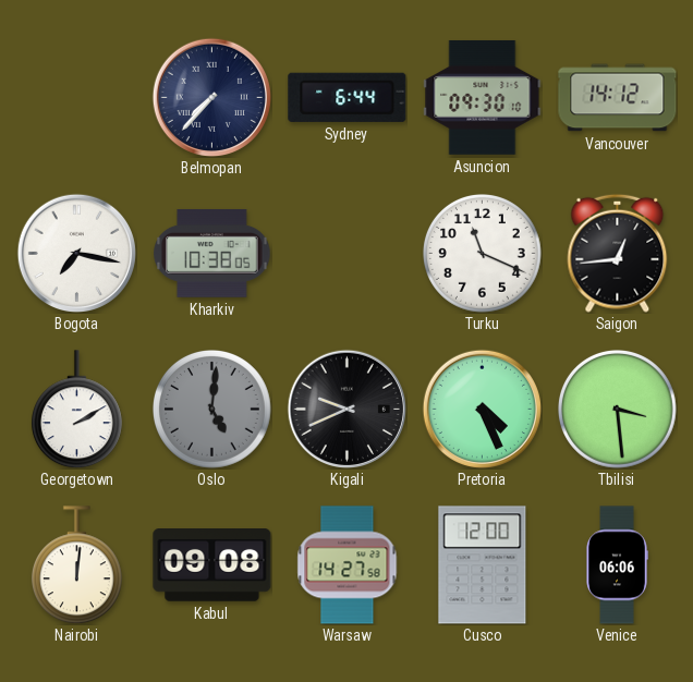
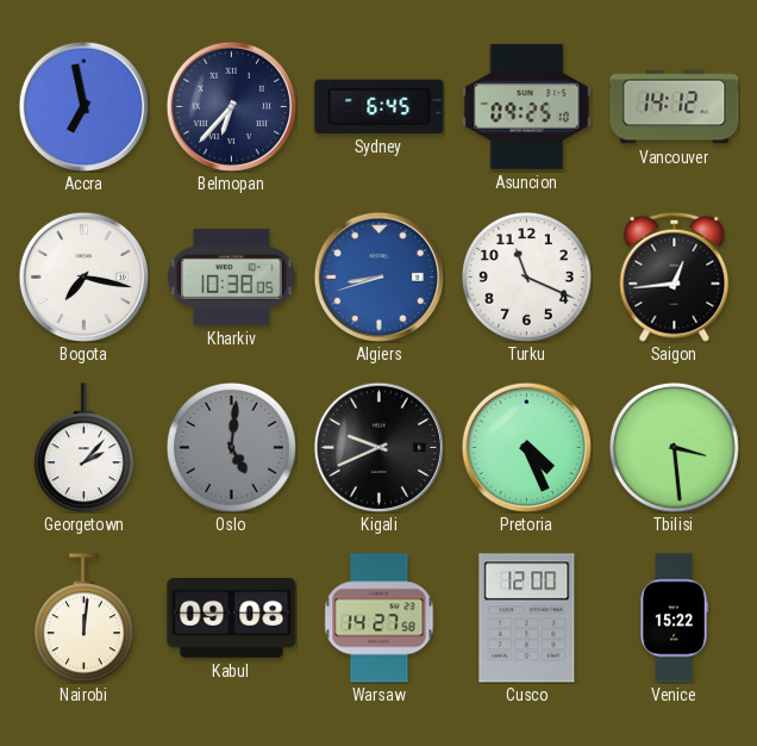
Accra: none -> 6:58 (83, 106)
Belmopan: 7:37 -> 6:37 (231, 106)
Sydney: 6:44 -> 6:45 (380, 106)
Asuncion: 09:30 -> 09:25 (527, 107)
Algiers: none -> 8:42 (378, 276)
Georgetown: 2:10 -> 2:07 (83, 448)
Venice: 06:06 -> 15:22 (674, 618)
